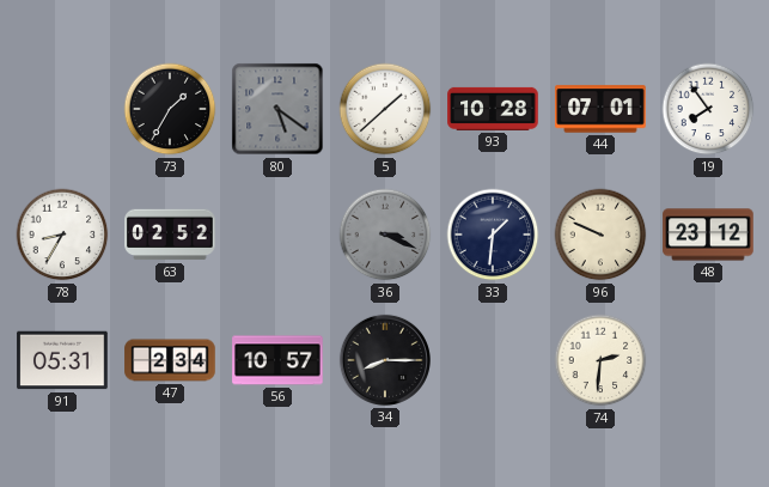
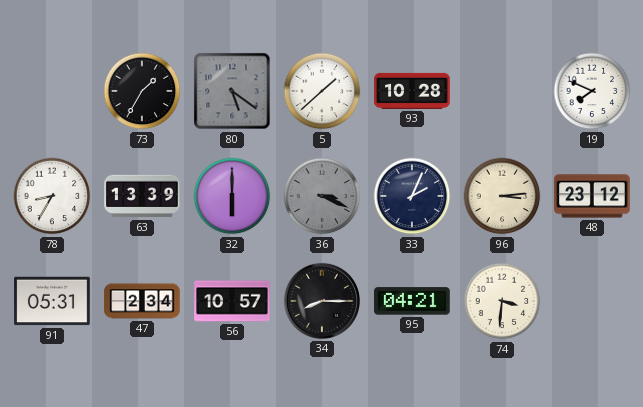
44: 07:01 -> none (600, 109)
19: 7:54 -> 7:49 (592, 91)
63: 02:52 -> 13:39 (142, 196)
32: none -> 6:00 (232, 196)
33: 1:31 -> 2:04 (412, 196)
96: 9:49 -> 3:14 (502, 196)
95: none -> 04:21 (412, 301)
74: 2:31 -> 3:31 (502, 301)
